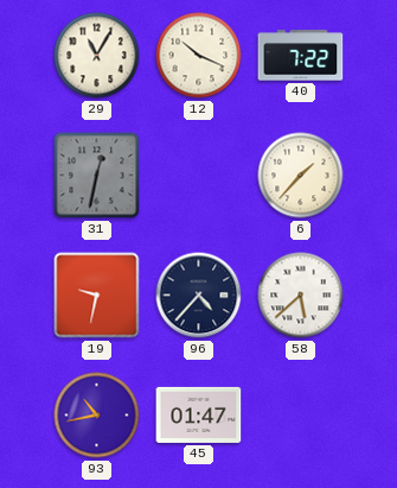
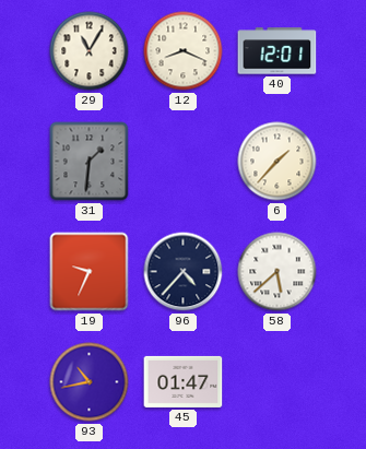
12: 10:19 -> 8:19 (184, 51)
40: 7:22 -> 12:01 (278, 51)
31: 12:32 -> 1:31 (90, 162)
19: 9:32 -> 9:34 (90, 272)
